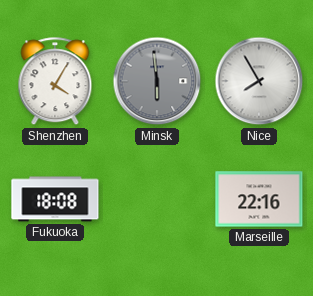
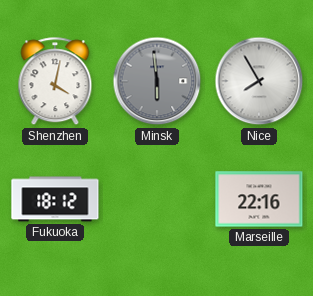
Shenzhen: 4:05 -> 4:02 (55, 82)
Fukuoka: 18:08 -> 18:12 (55, 199)
